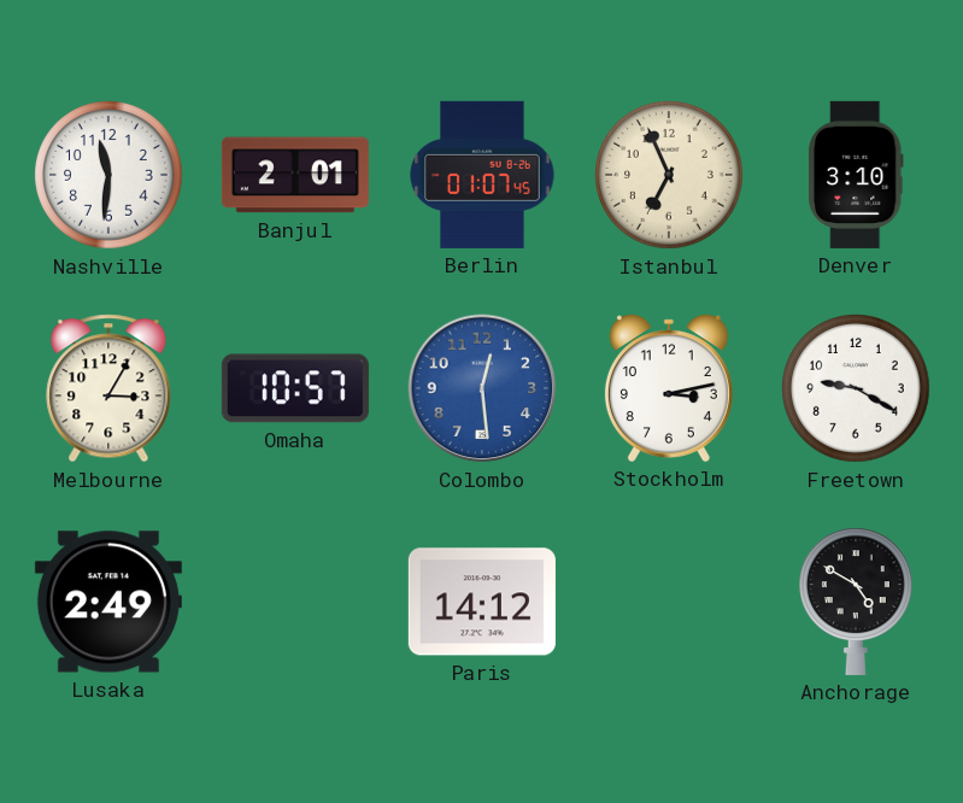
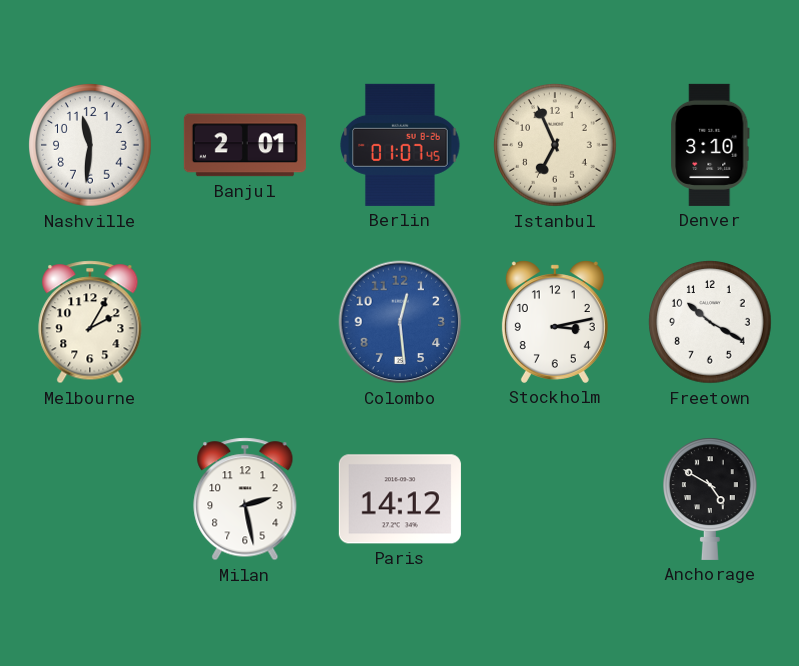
Melbourne: 3:05 -> 2:05 (90, 322)
Omaha: 10:57 -> none (295, 388)
Freetown: 9:20 -> 10:20 (710, 322)
Lusaka: 2:49 -> none (108, 602)
Milan: none -> 2:28 (245, 499)
